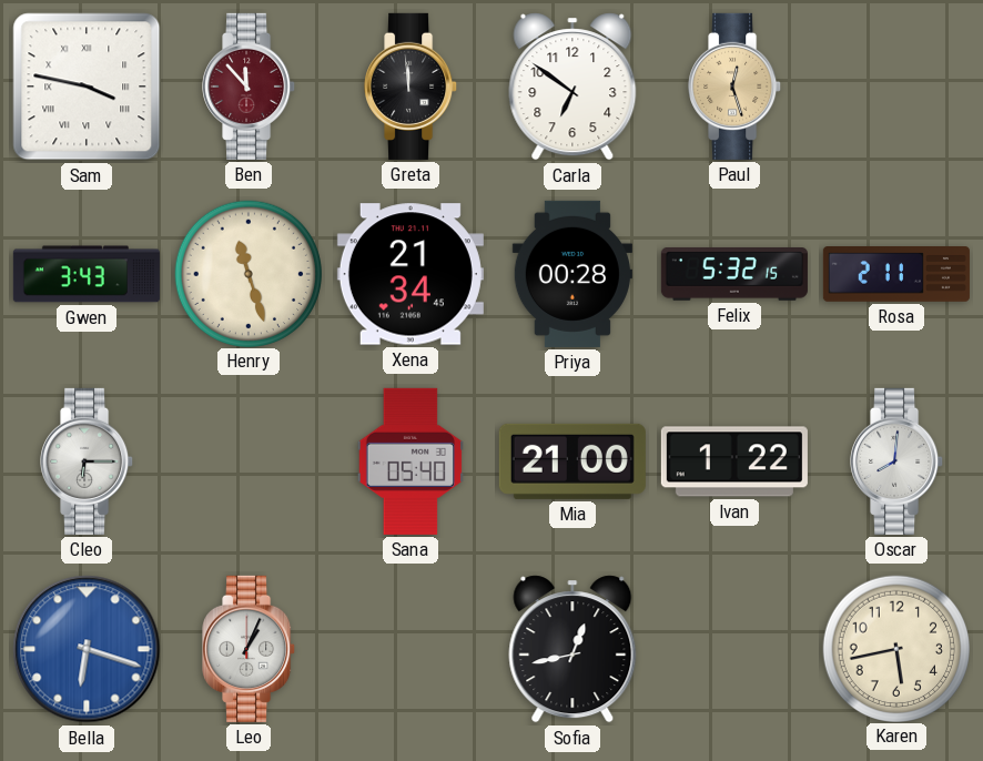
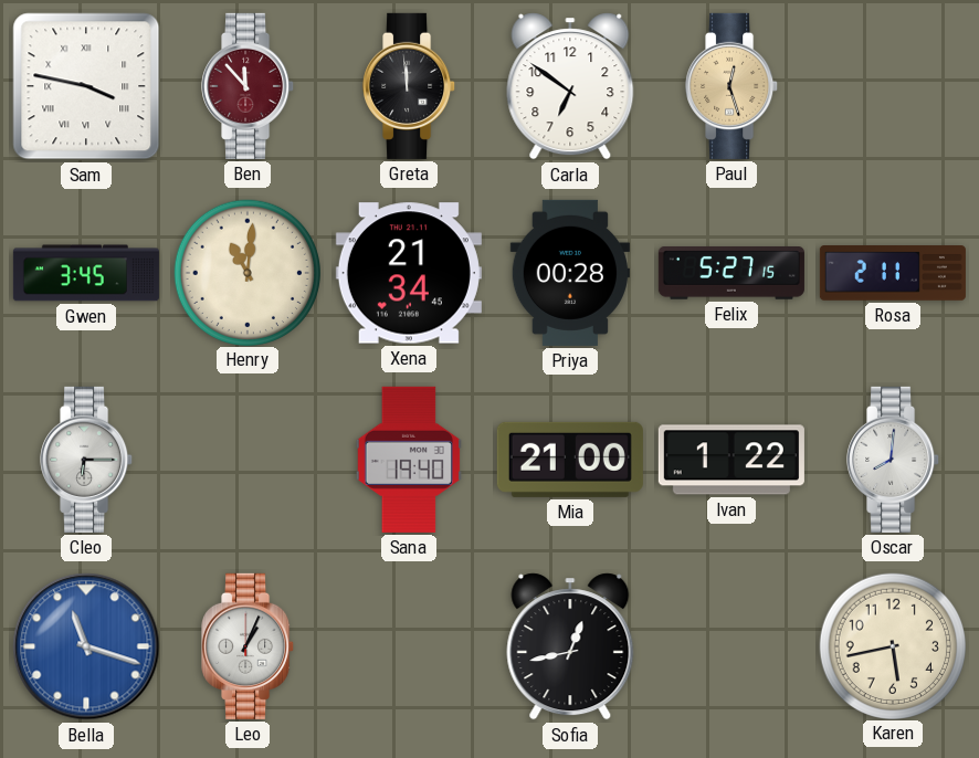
Gwen: 3:43 -> 3:45 (86, 273)
Henry: 11:27 -> 11:01 (246, 272)
Felix: 5:32 -> 5:27 (731, 273)
Sana: 05:40 -> 19:40 (408, 460)
Bella: 6:18 -> 11:18 (86, 646)
